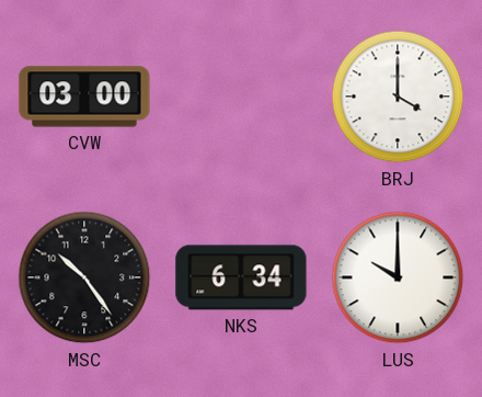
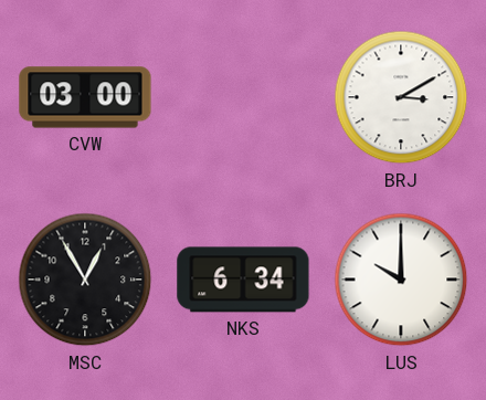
BRJ: 4:00 -> 3:10 (401, 97)
MSC: 10:24 -> 12:55 (85, 280)
